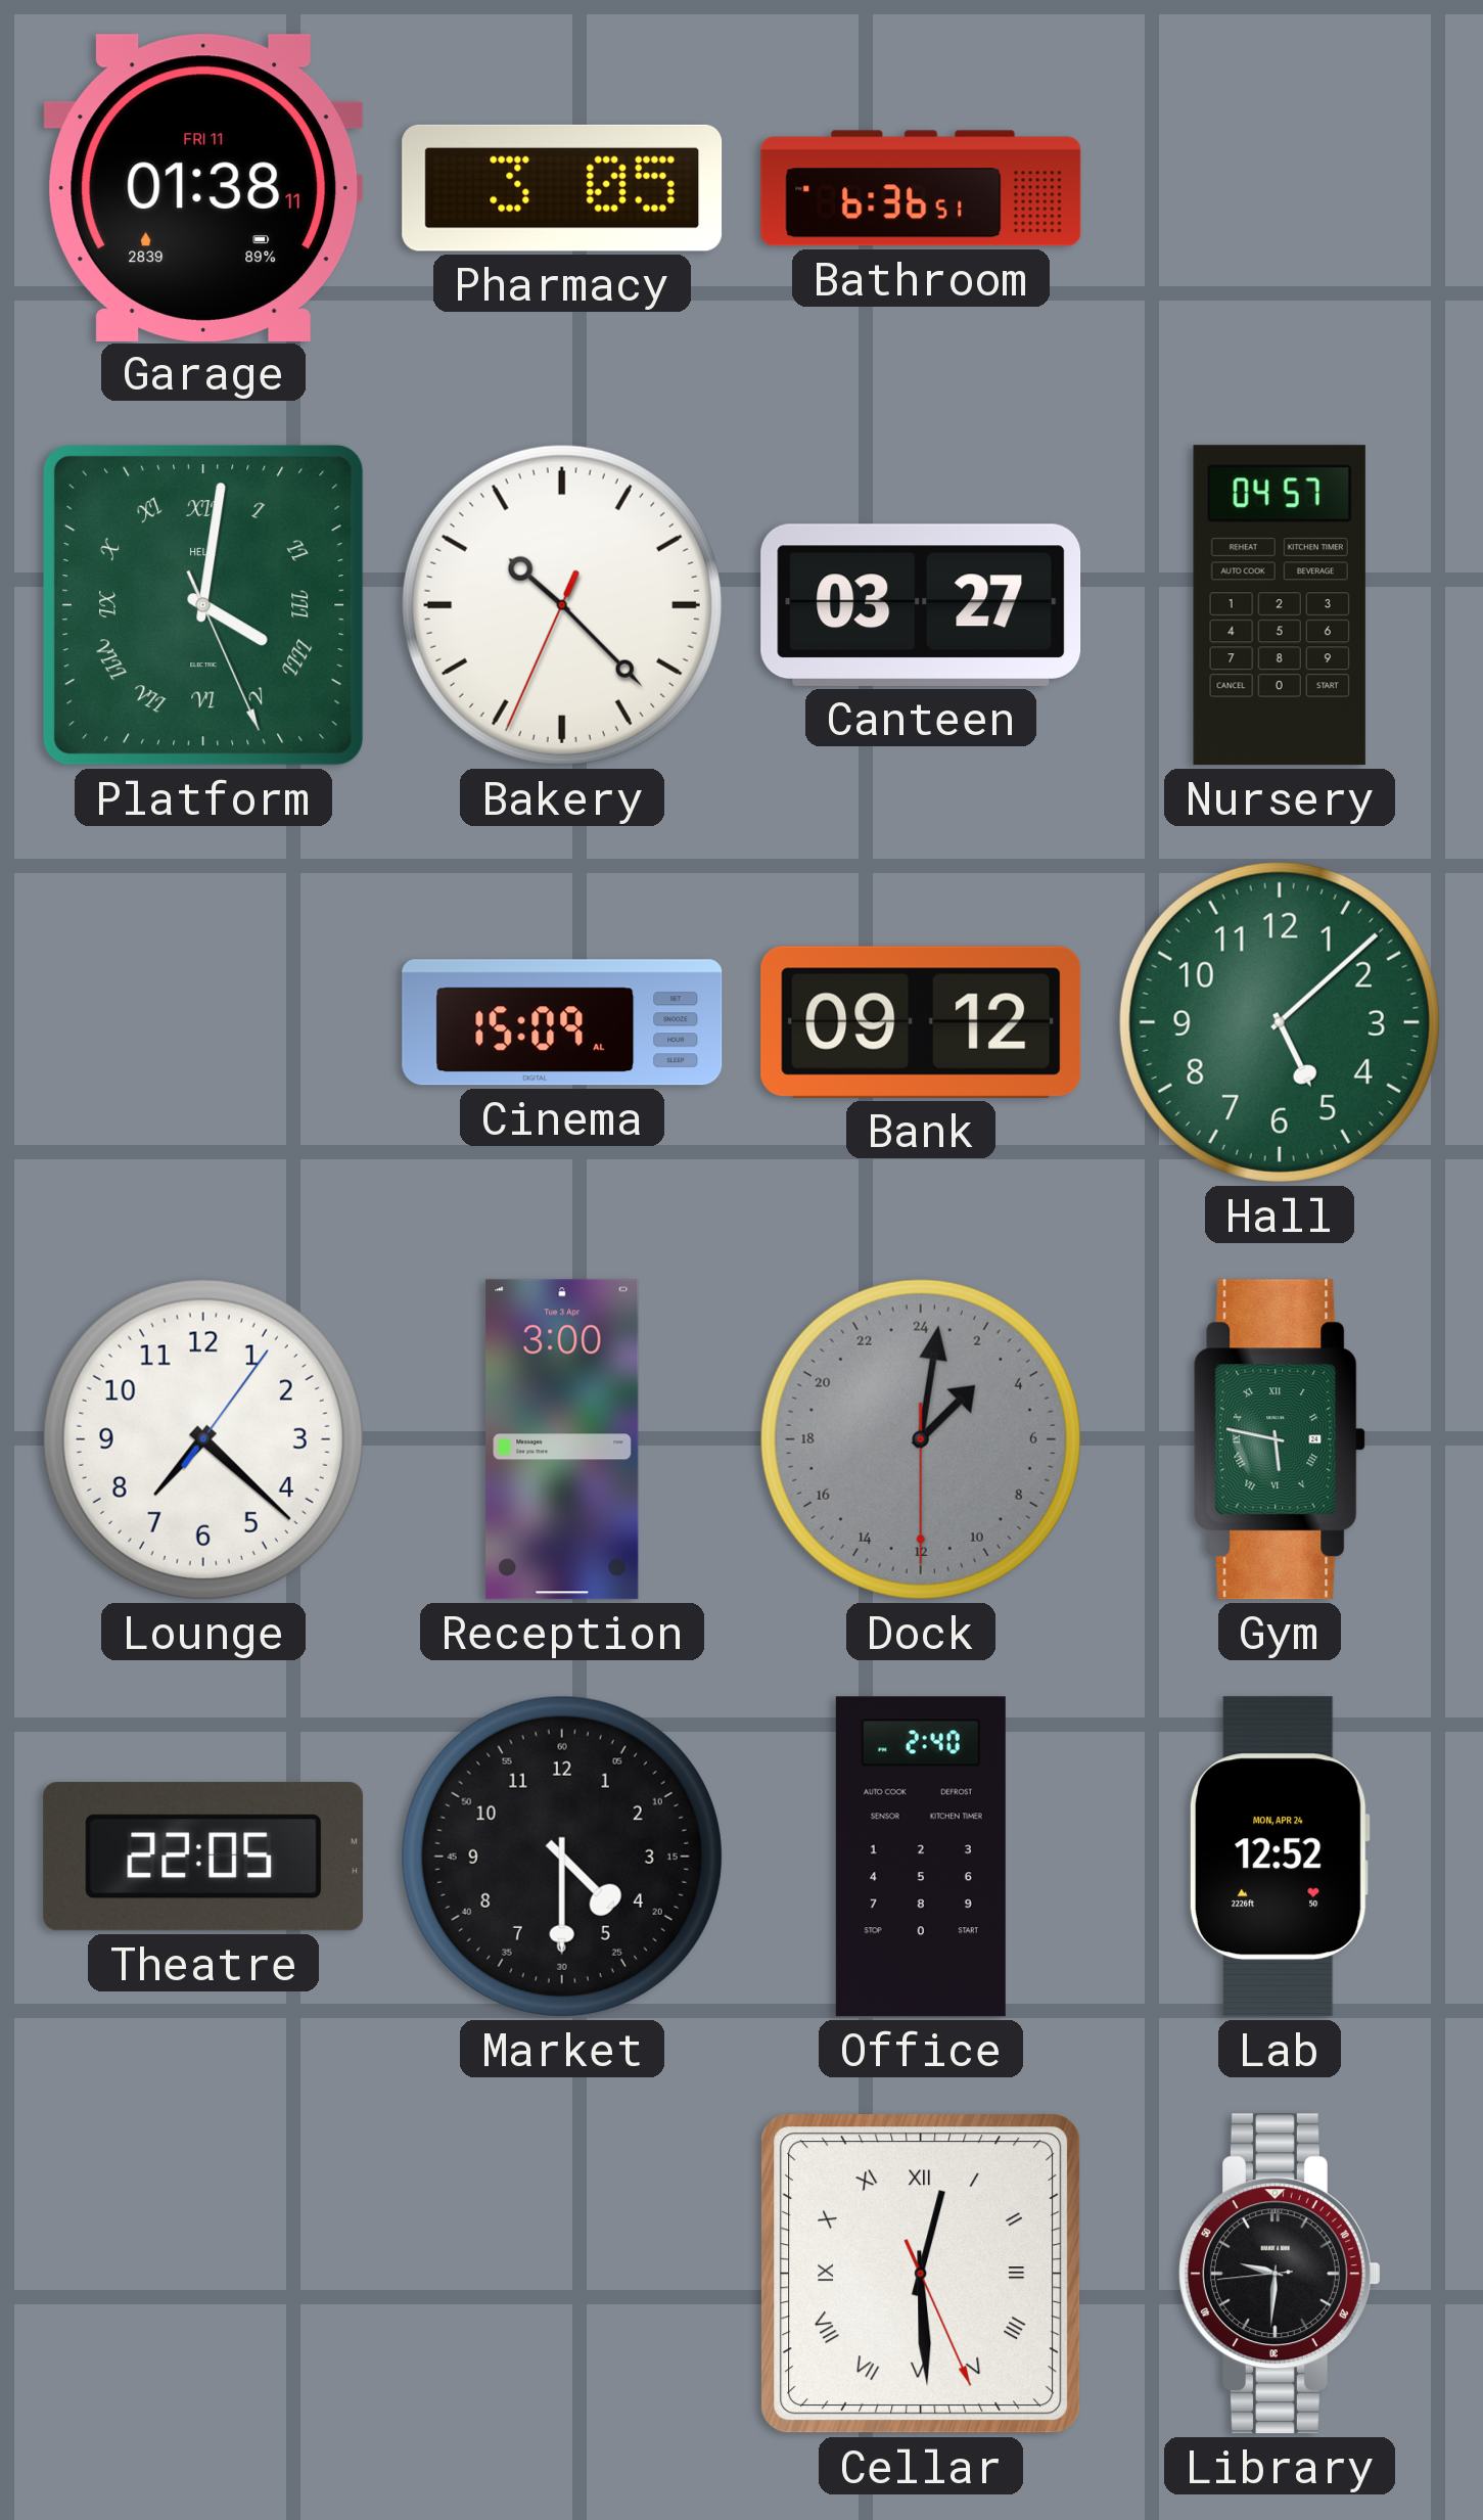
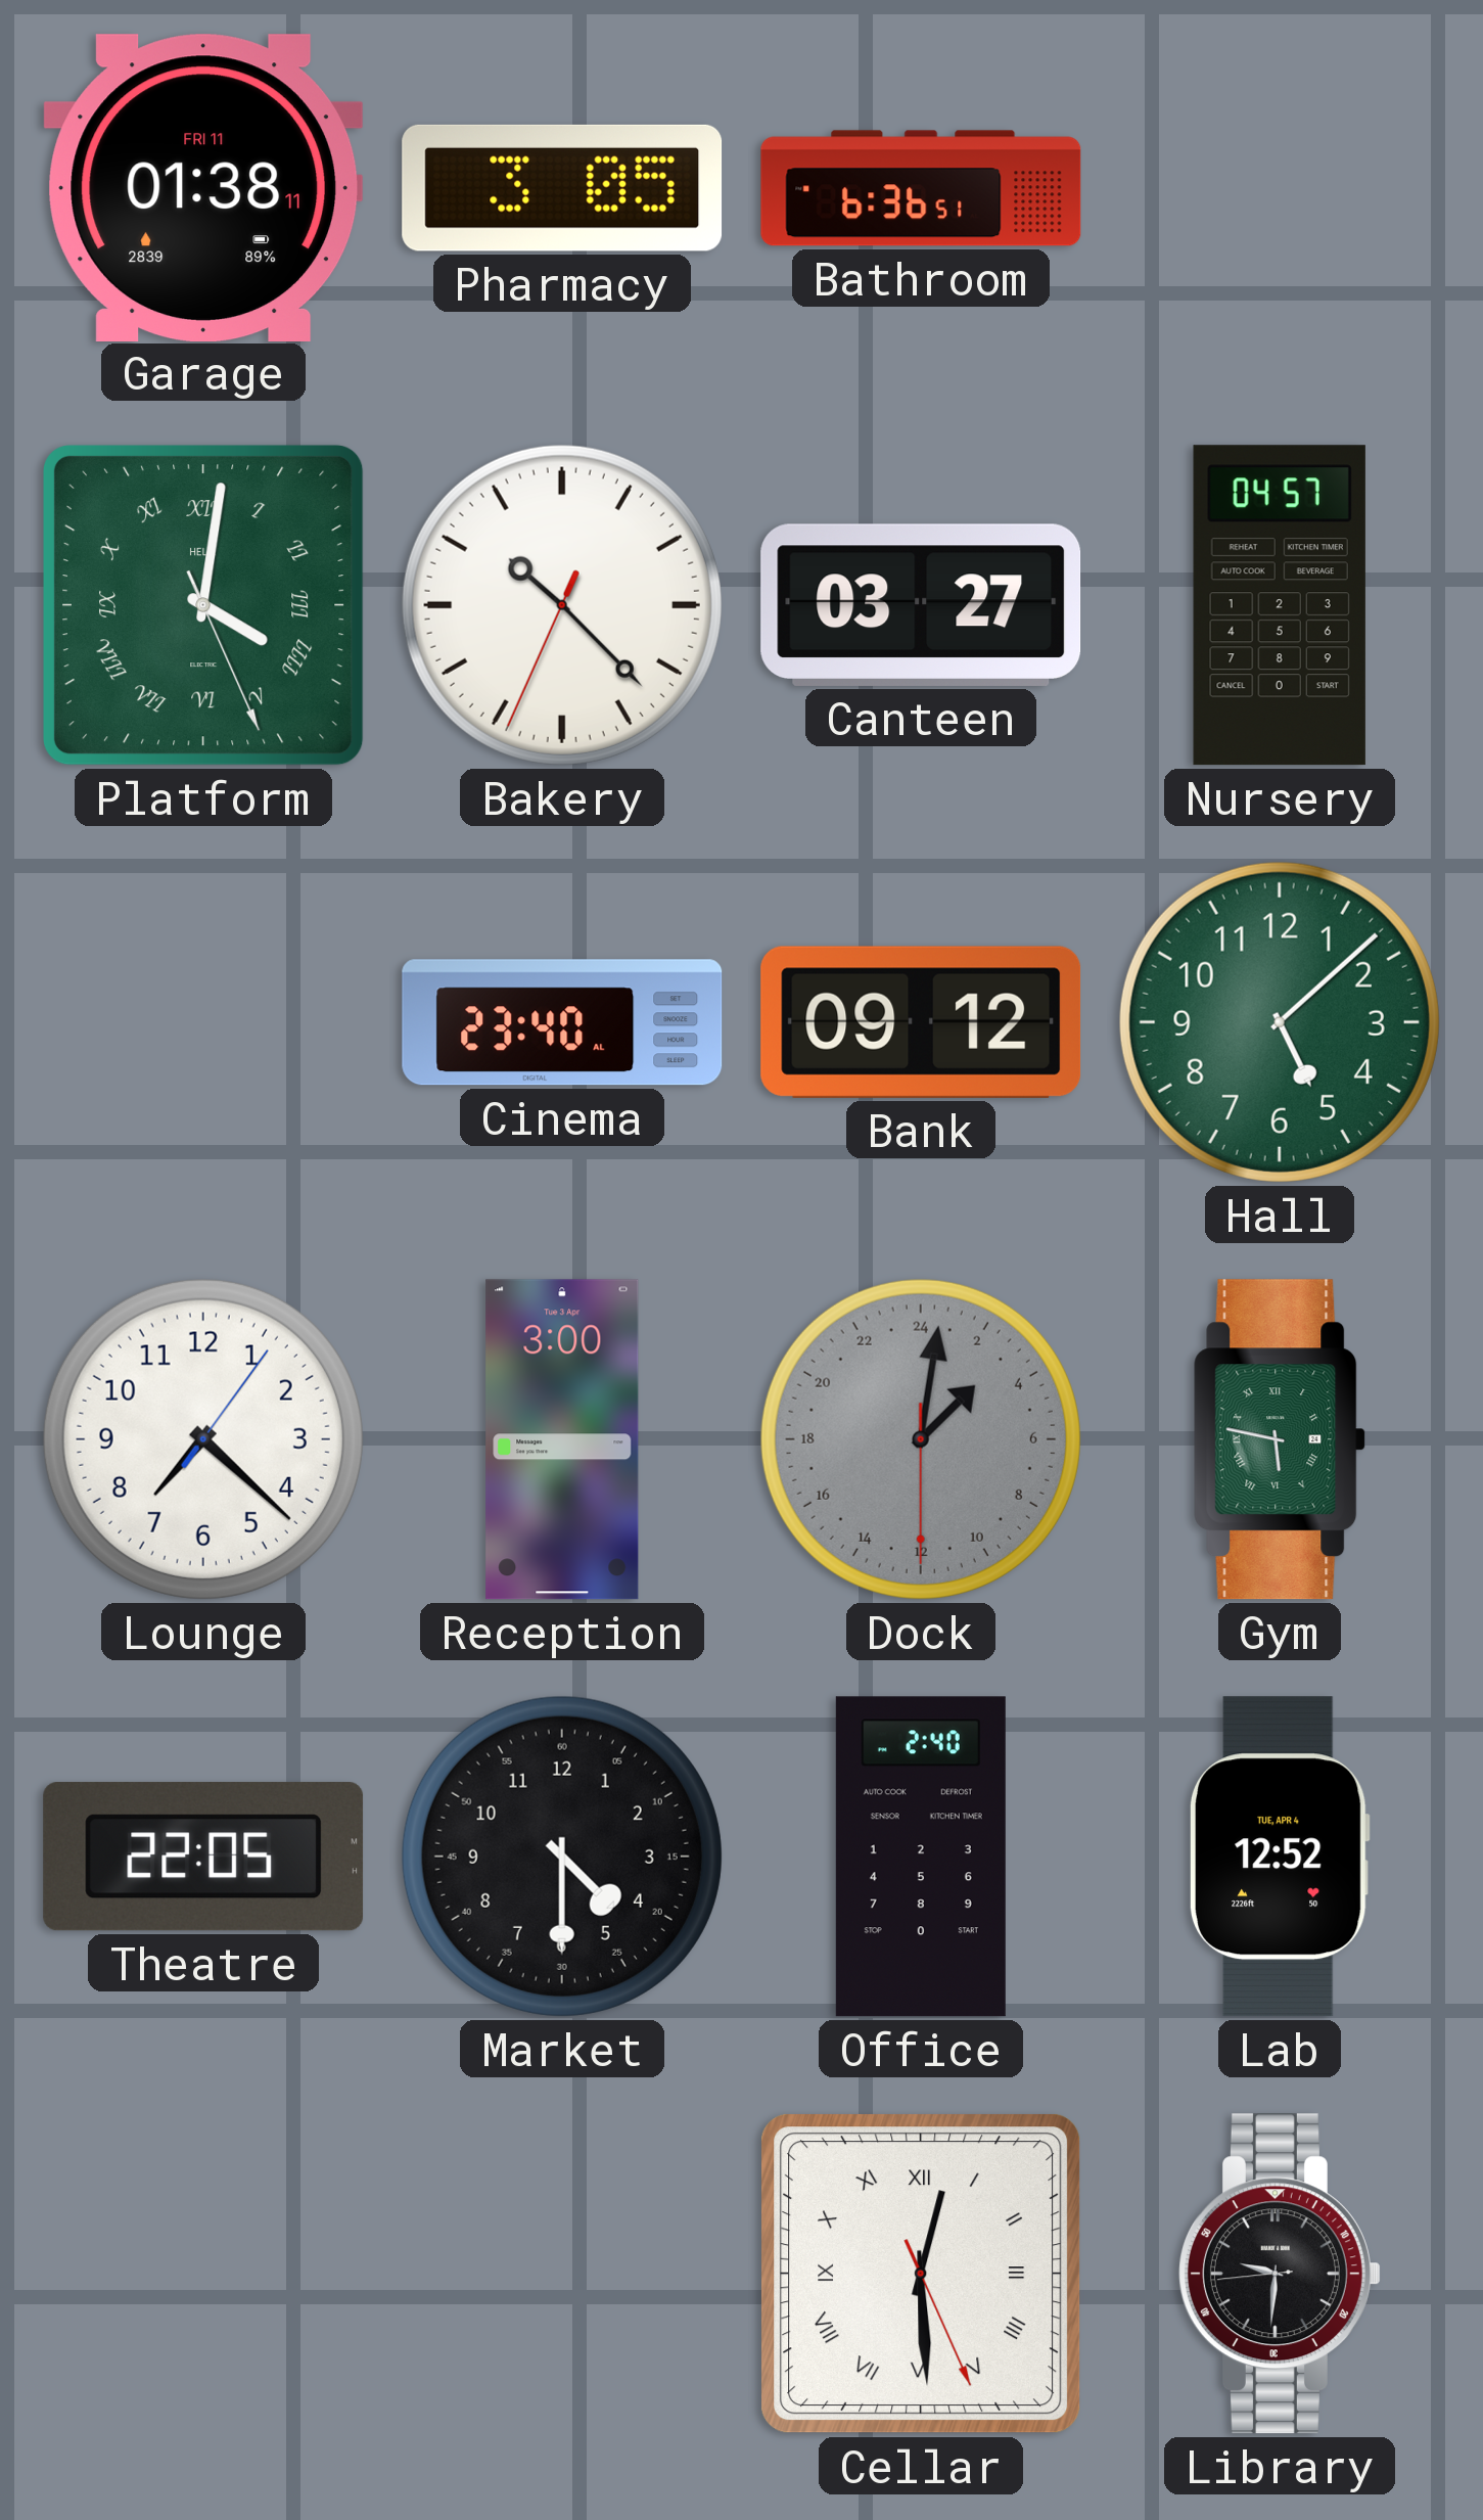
Cinema: 15:09 -> 23:40 (562, 1022)
Lab date: MON, APR 24 -> TUE, APR 4 (1280, 1857)
